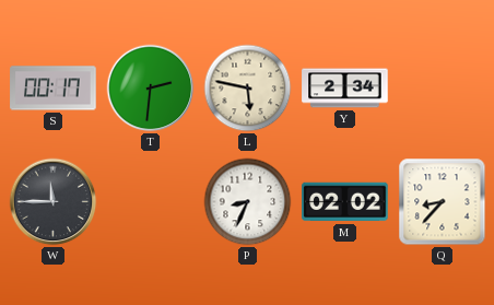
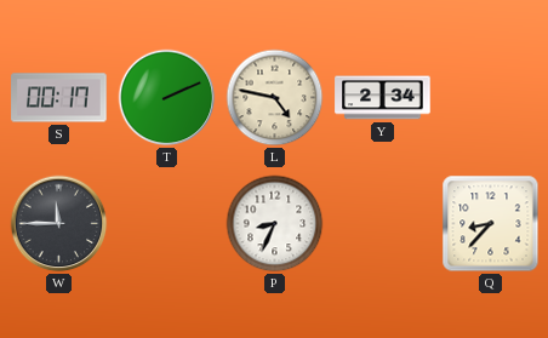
T: 2:31 -> 2:11 (167, 98)
L: 5:47 -> 4:47 (275, 98)
M: 02:02 -> none (345, 202)
